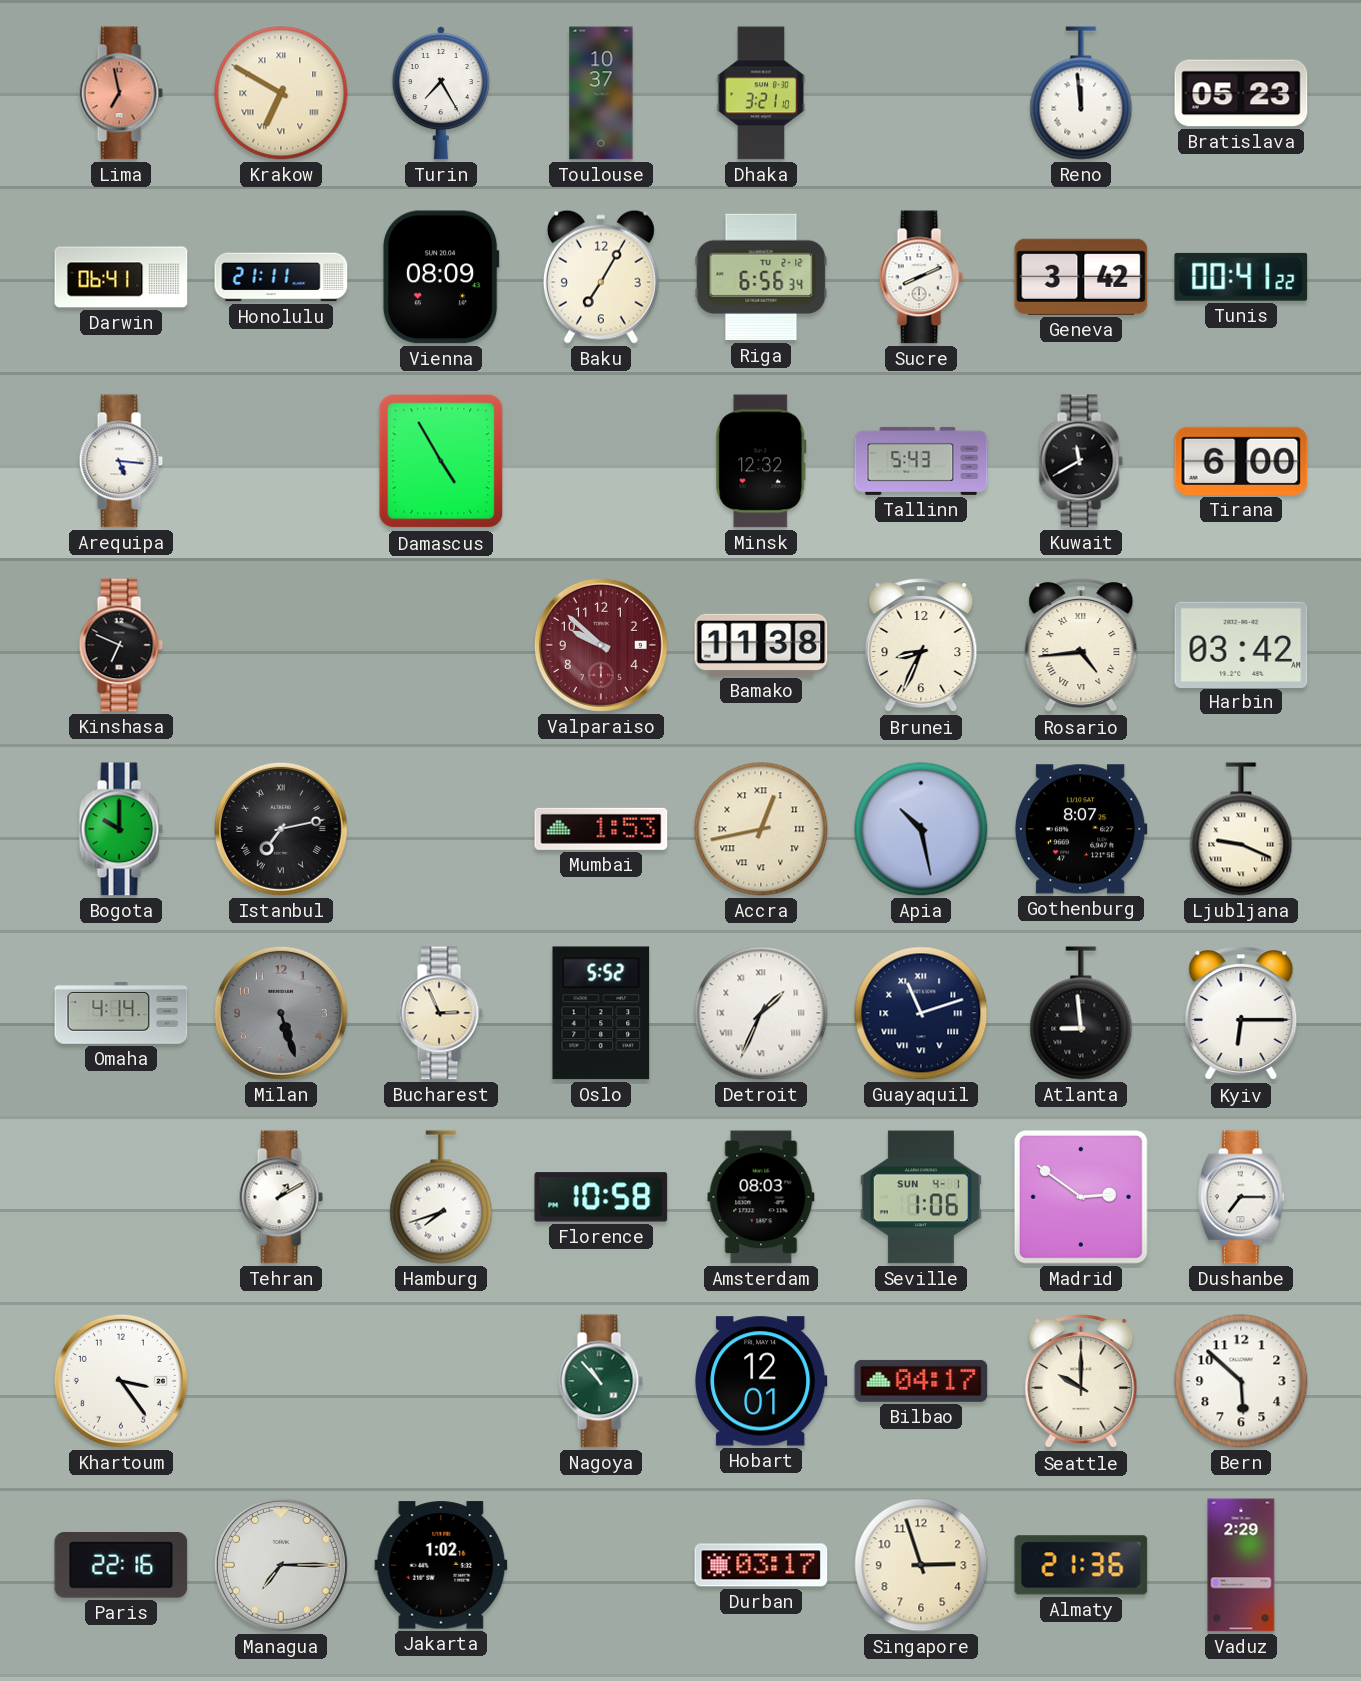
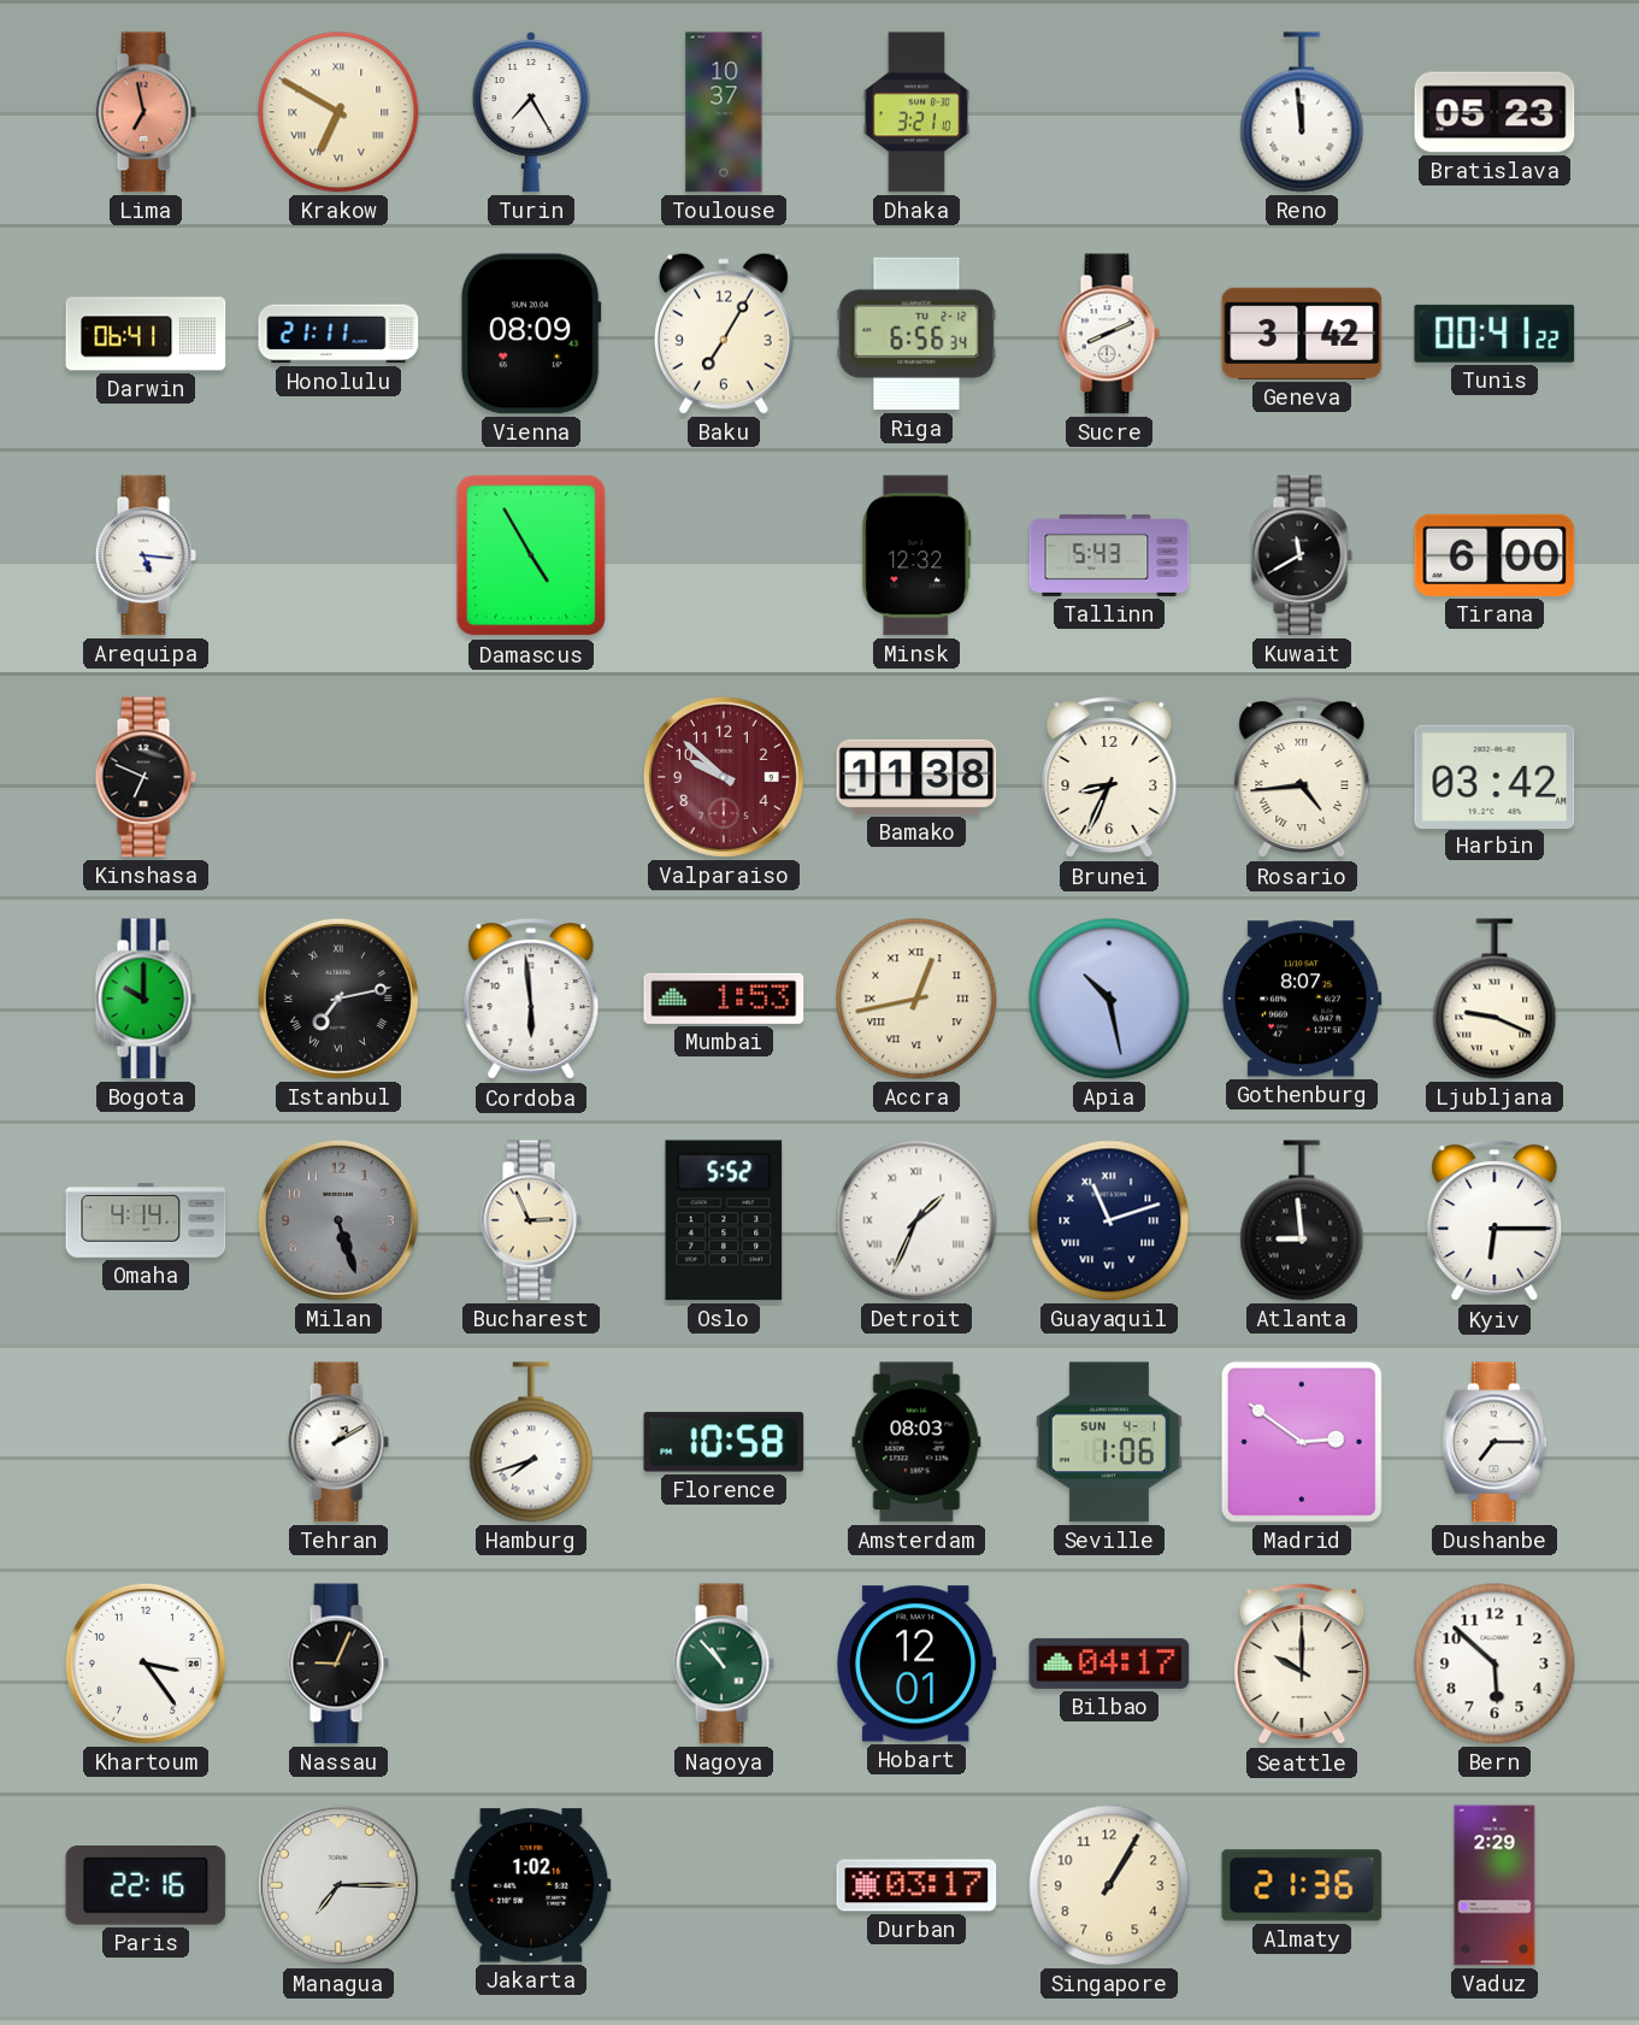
Cordoba: none -> 5:59 (531, 1000)
Nassau: none -> 9:04 (338, 1664)
Singapore: 2:57 -> 1:05 (1109, 1885)
